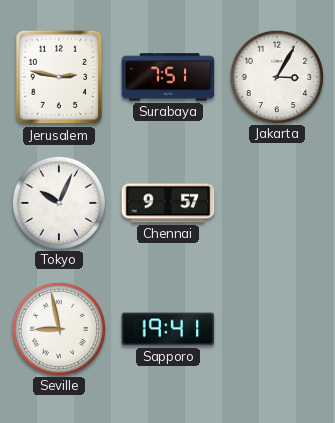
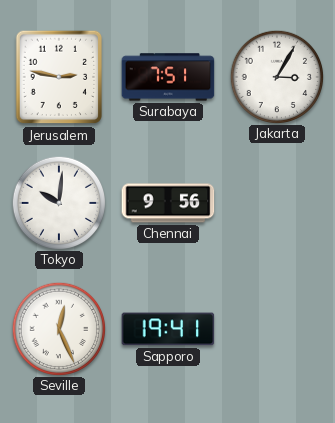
Tokyo: 10:04 -> 10:01 (58, 202)
Chennai: 9:57 -> 9:56 (168, 203)
Seville: 8:58 -> 12:26 (58, 328)
